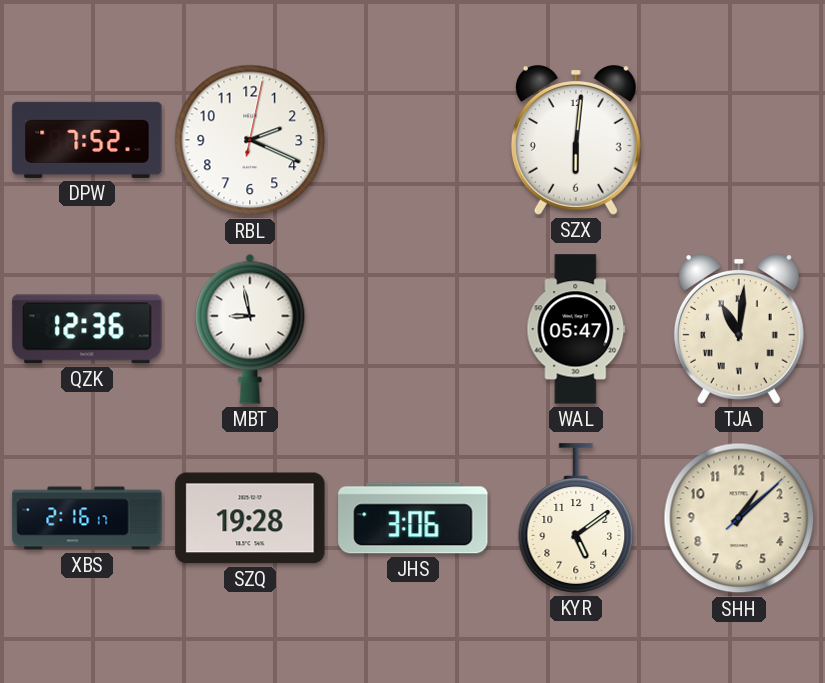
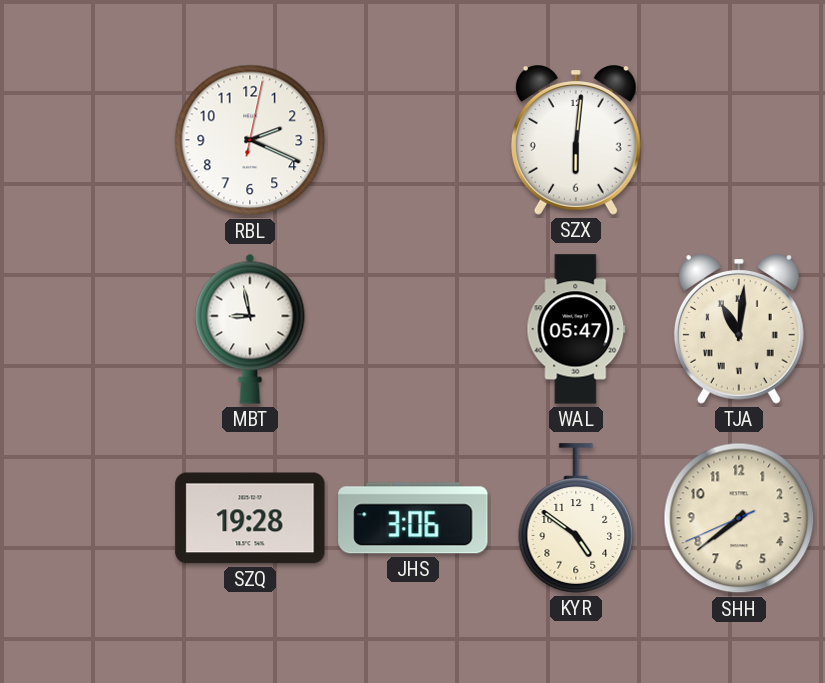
DPW: 7:52 -> none (87, 140)
QZK: 12:36 -> none (87, 329)
XBS: 2:16 -> none (87, 518)
KYR: 5:09 -> 4:51 (576, 518)
SHH: 1:08 -> 7:38 (739, 518)
